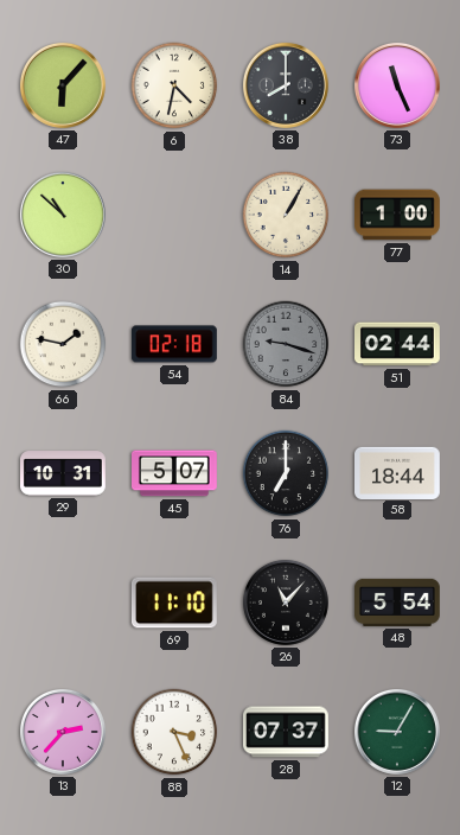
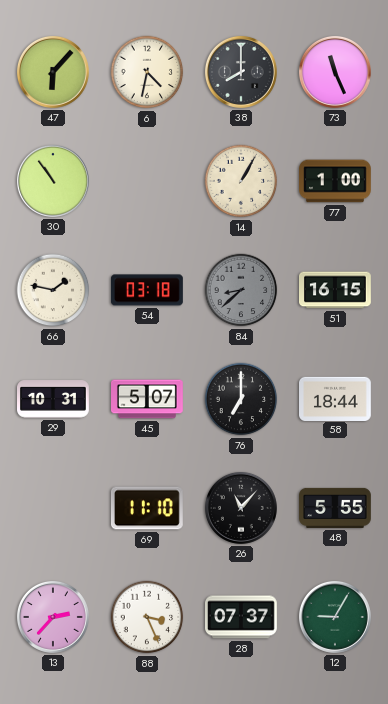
30: 10:52 -> 10:54 (53, 181)
54: 02:18 -> 03:18 (148, 290)
84: 9:18 -> 8:38 (241, 290)
51: 02:44 -> 16:15 (336, 290)
48: 5:54 -> 5:55 (336, 508)
